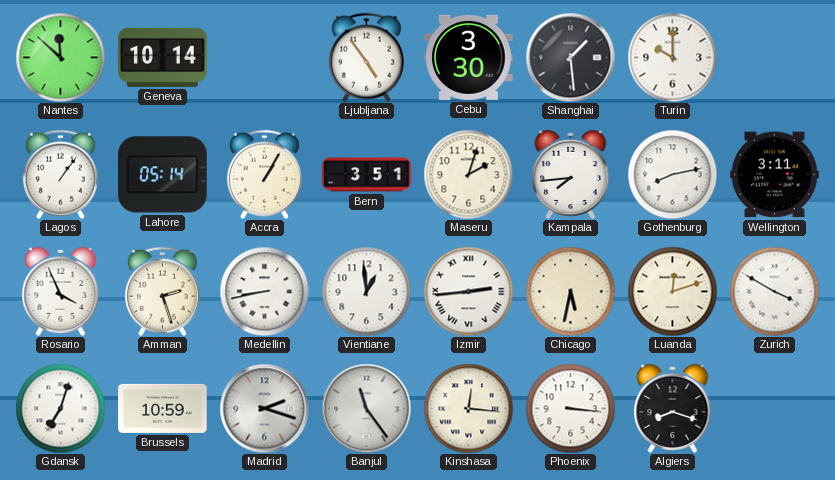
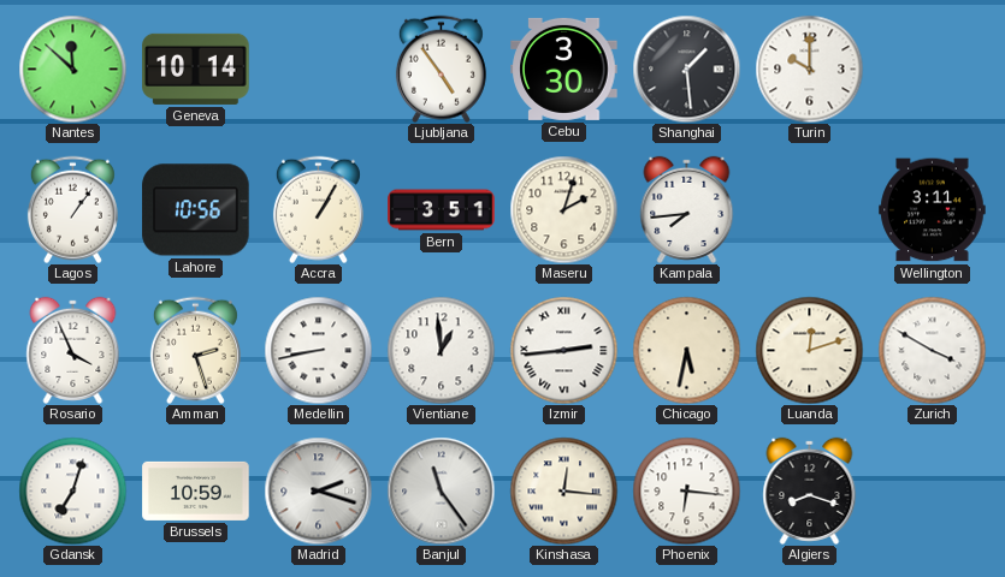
Lahore: 05:14 -> 10:56 (196, 210)
Gothenburg: 8:13 -> none (672, 174)
Phoenix: 3:16 -> 6:16 (686, 490)
